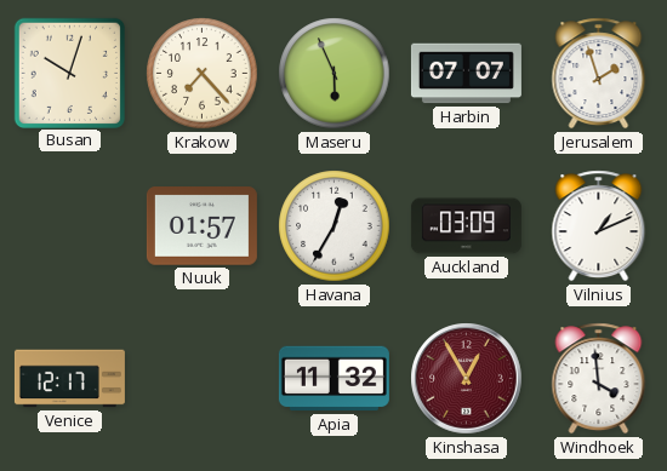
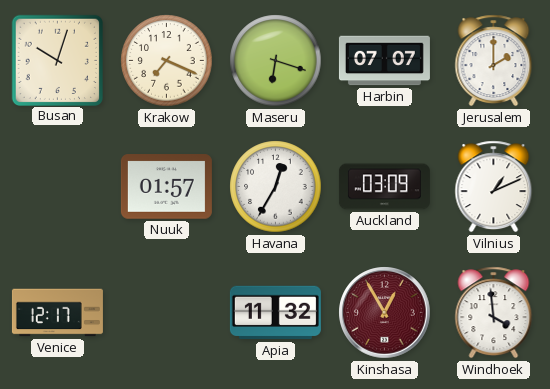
Krakow: 7:23 -> 7:19 (167, 61)
Maseru: 5:56 -> 6:18 (276, 61)
Jerusalem: 1:57 -> 2:00 (494, 61)
